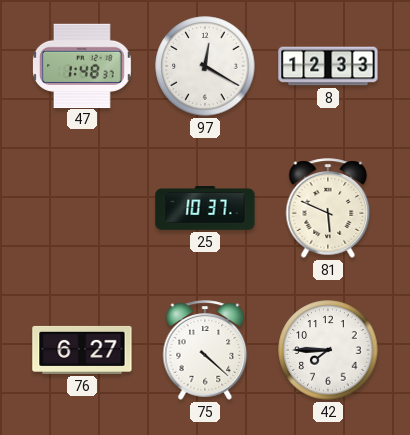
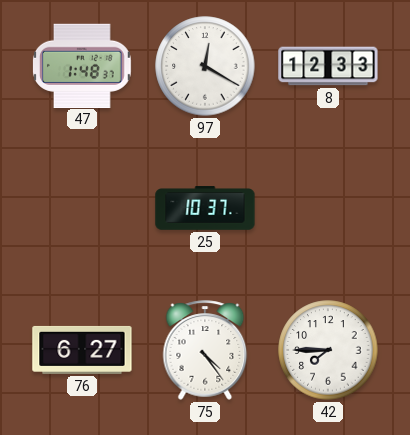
81: 5:49 -> none (328, 208)
75: 4:22 -> 4:24 (205, 350)
